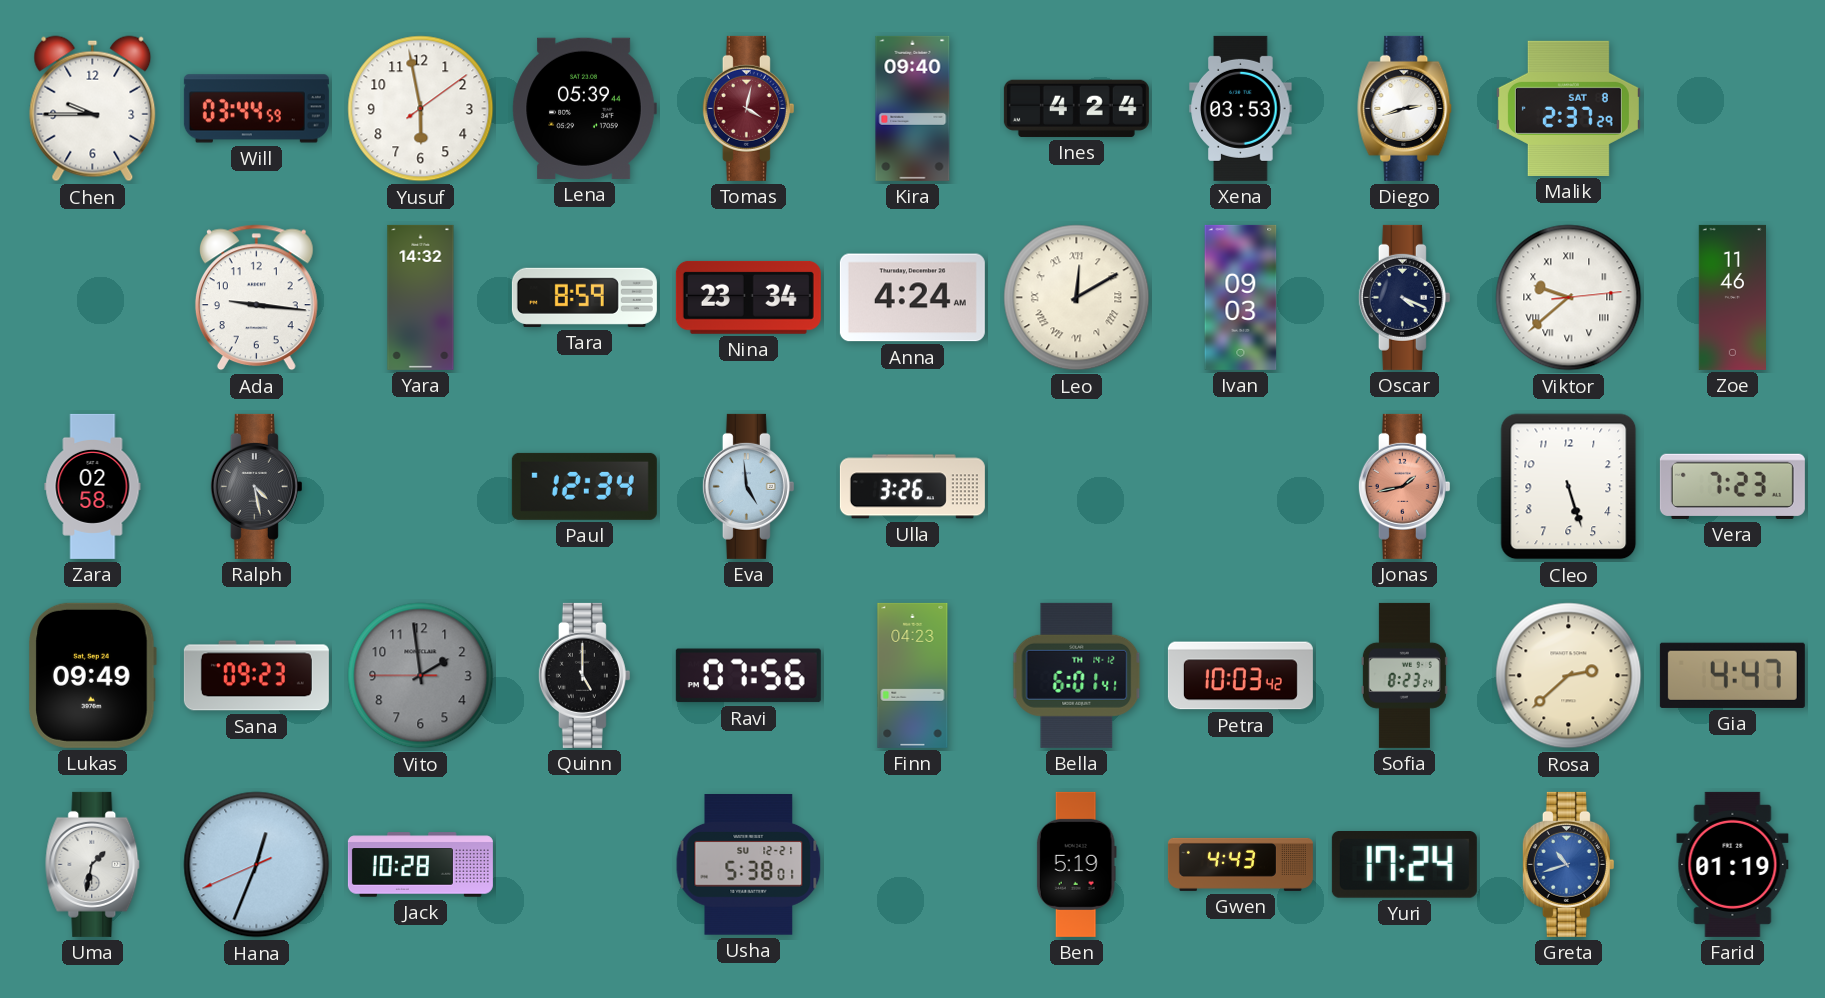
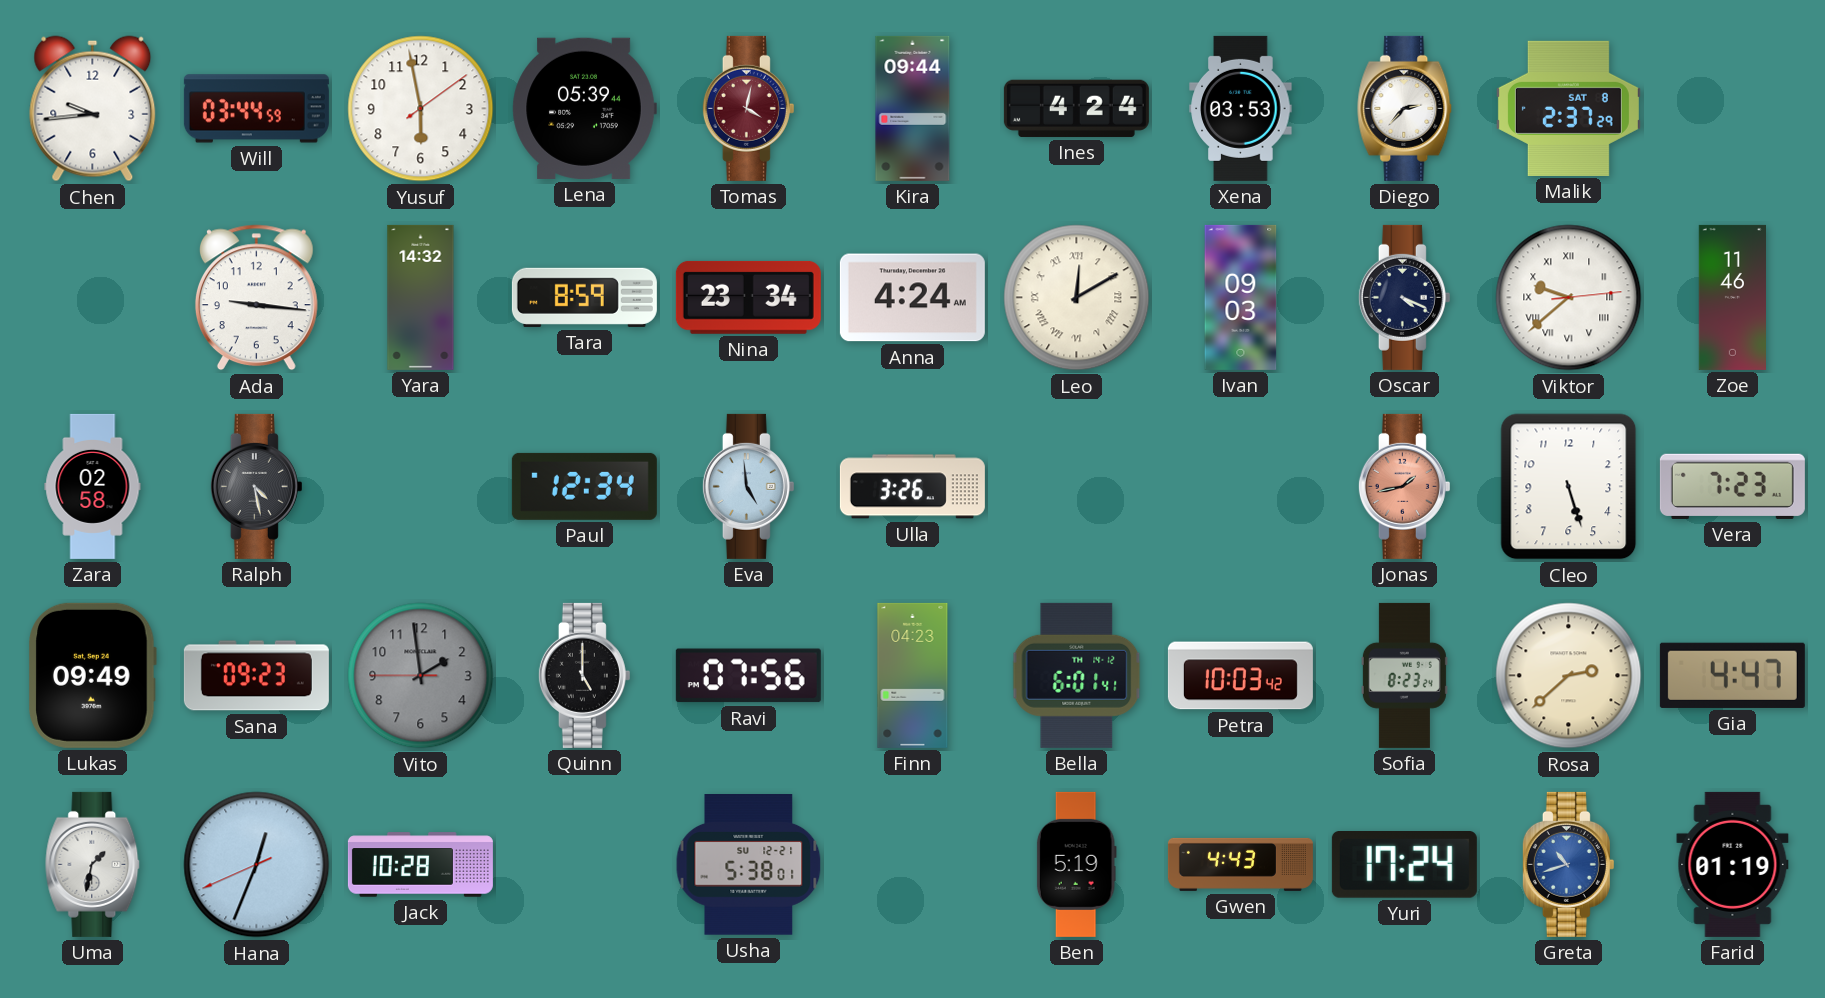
Chen: 9:45 -> 9:44 (93, 109)
Kira: 09:40 -> 09:44 (913, 108)
Diego: 2:42 -> 2:37 (1405, 108)
